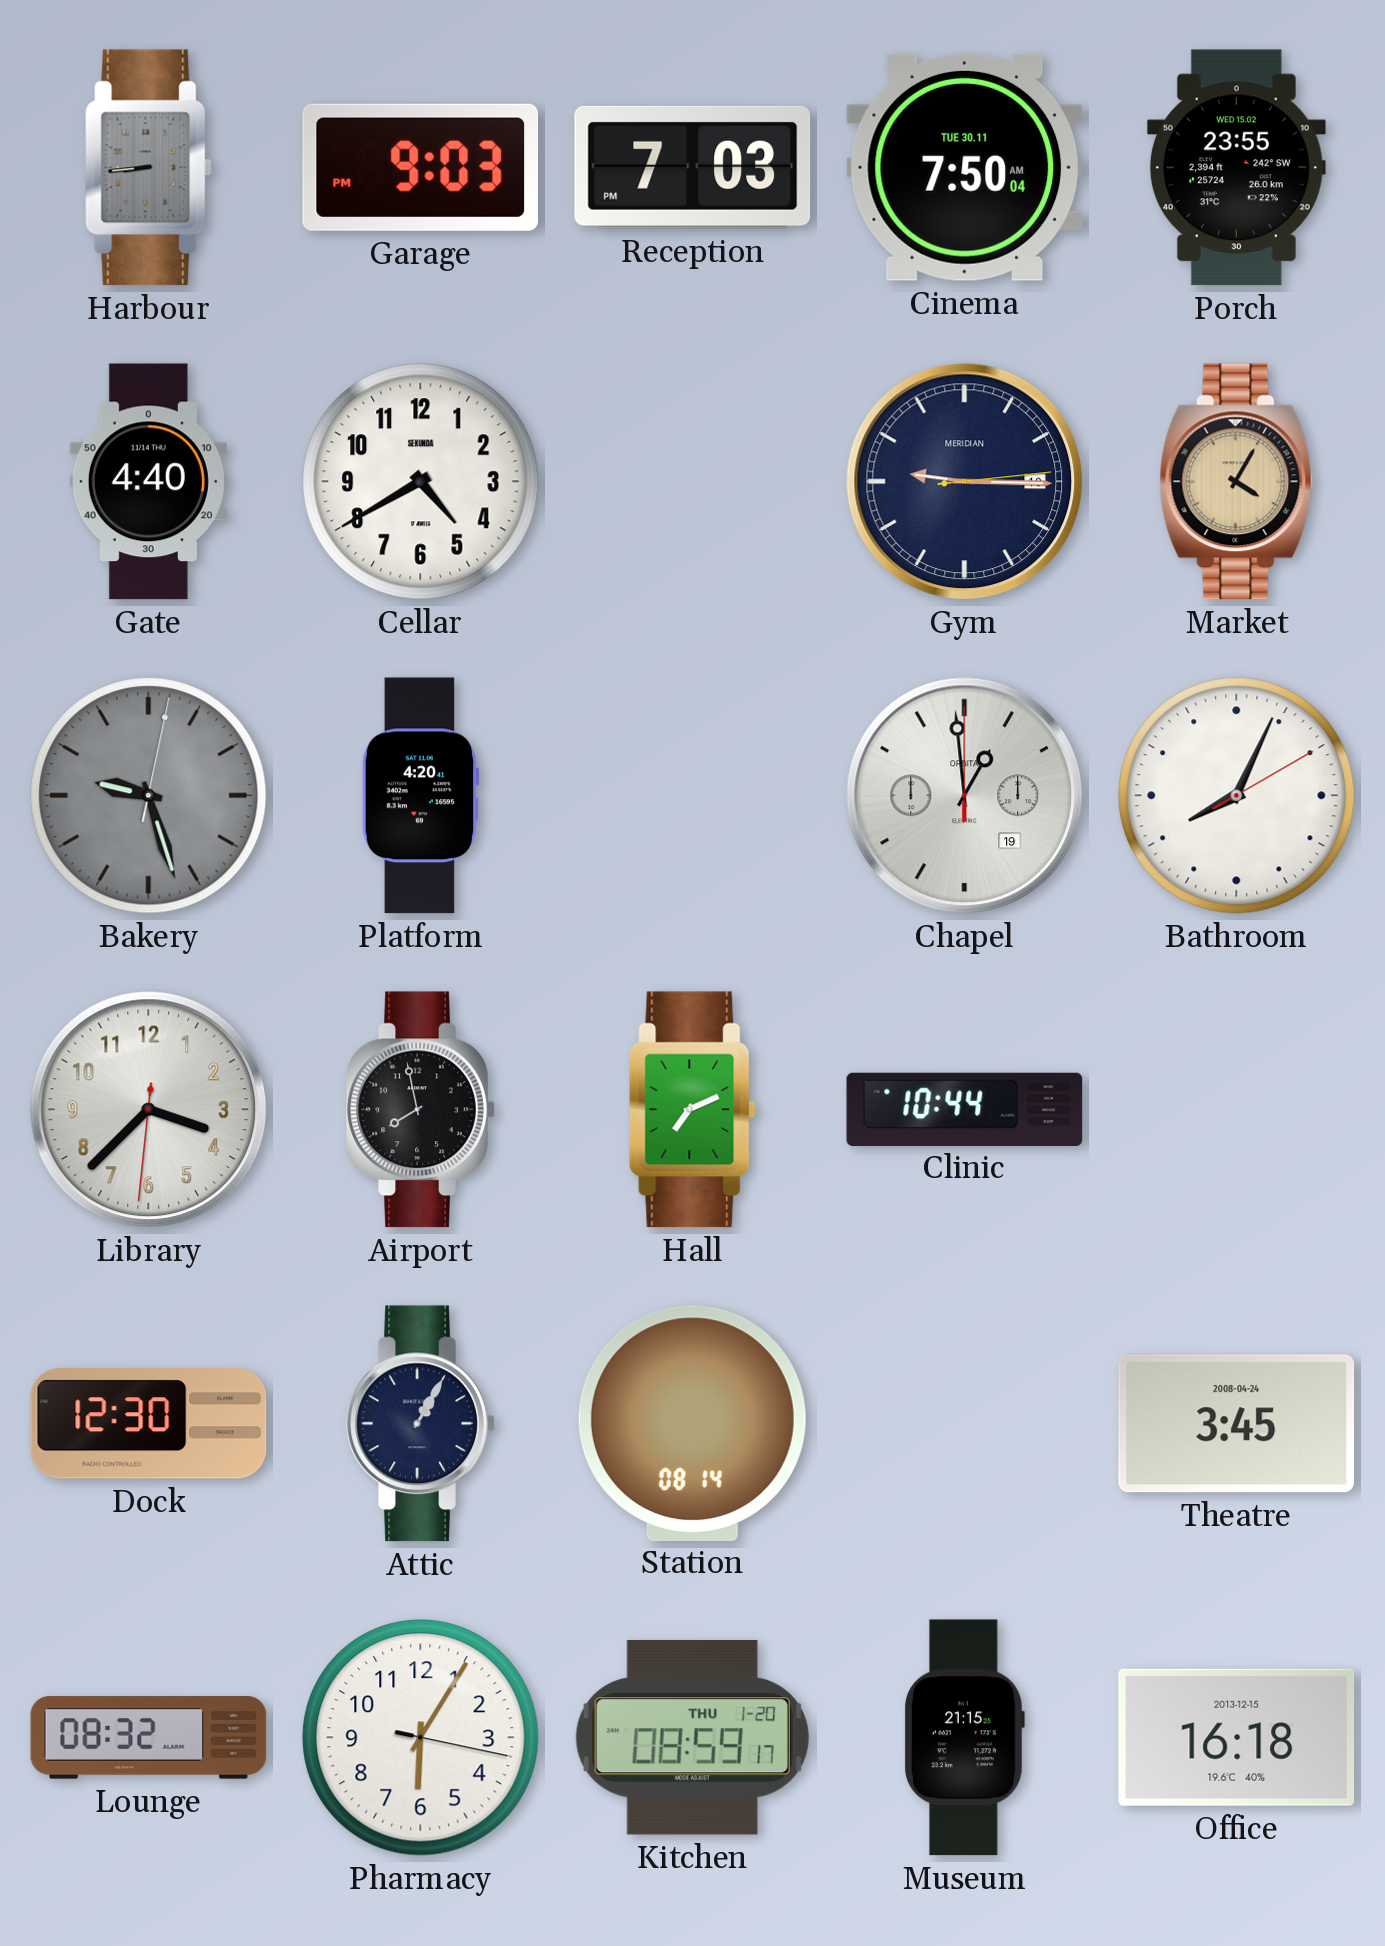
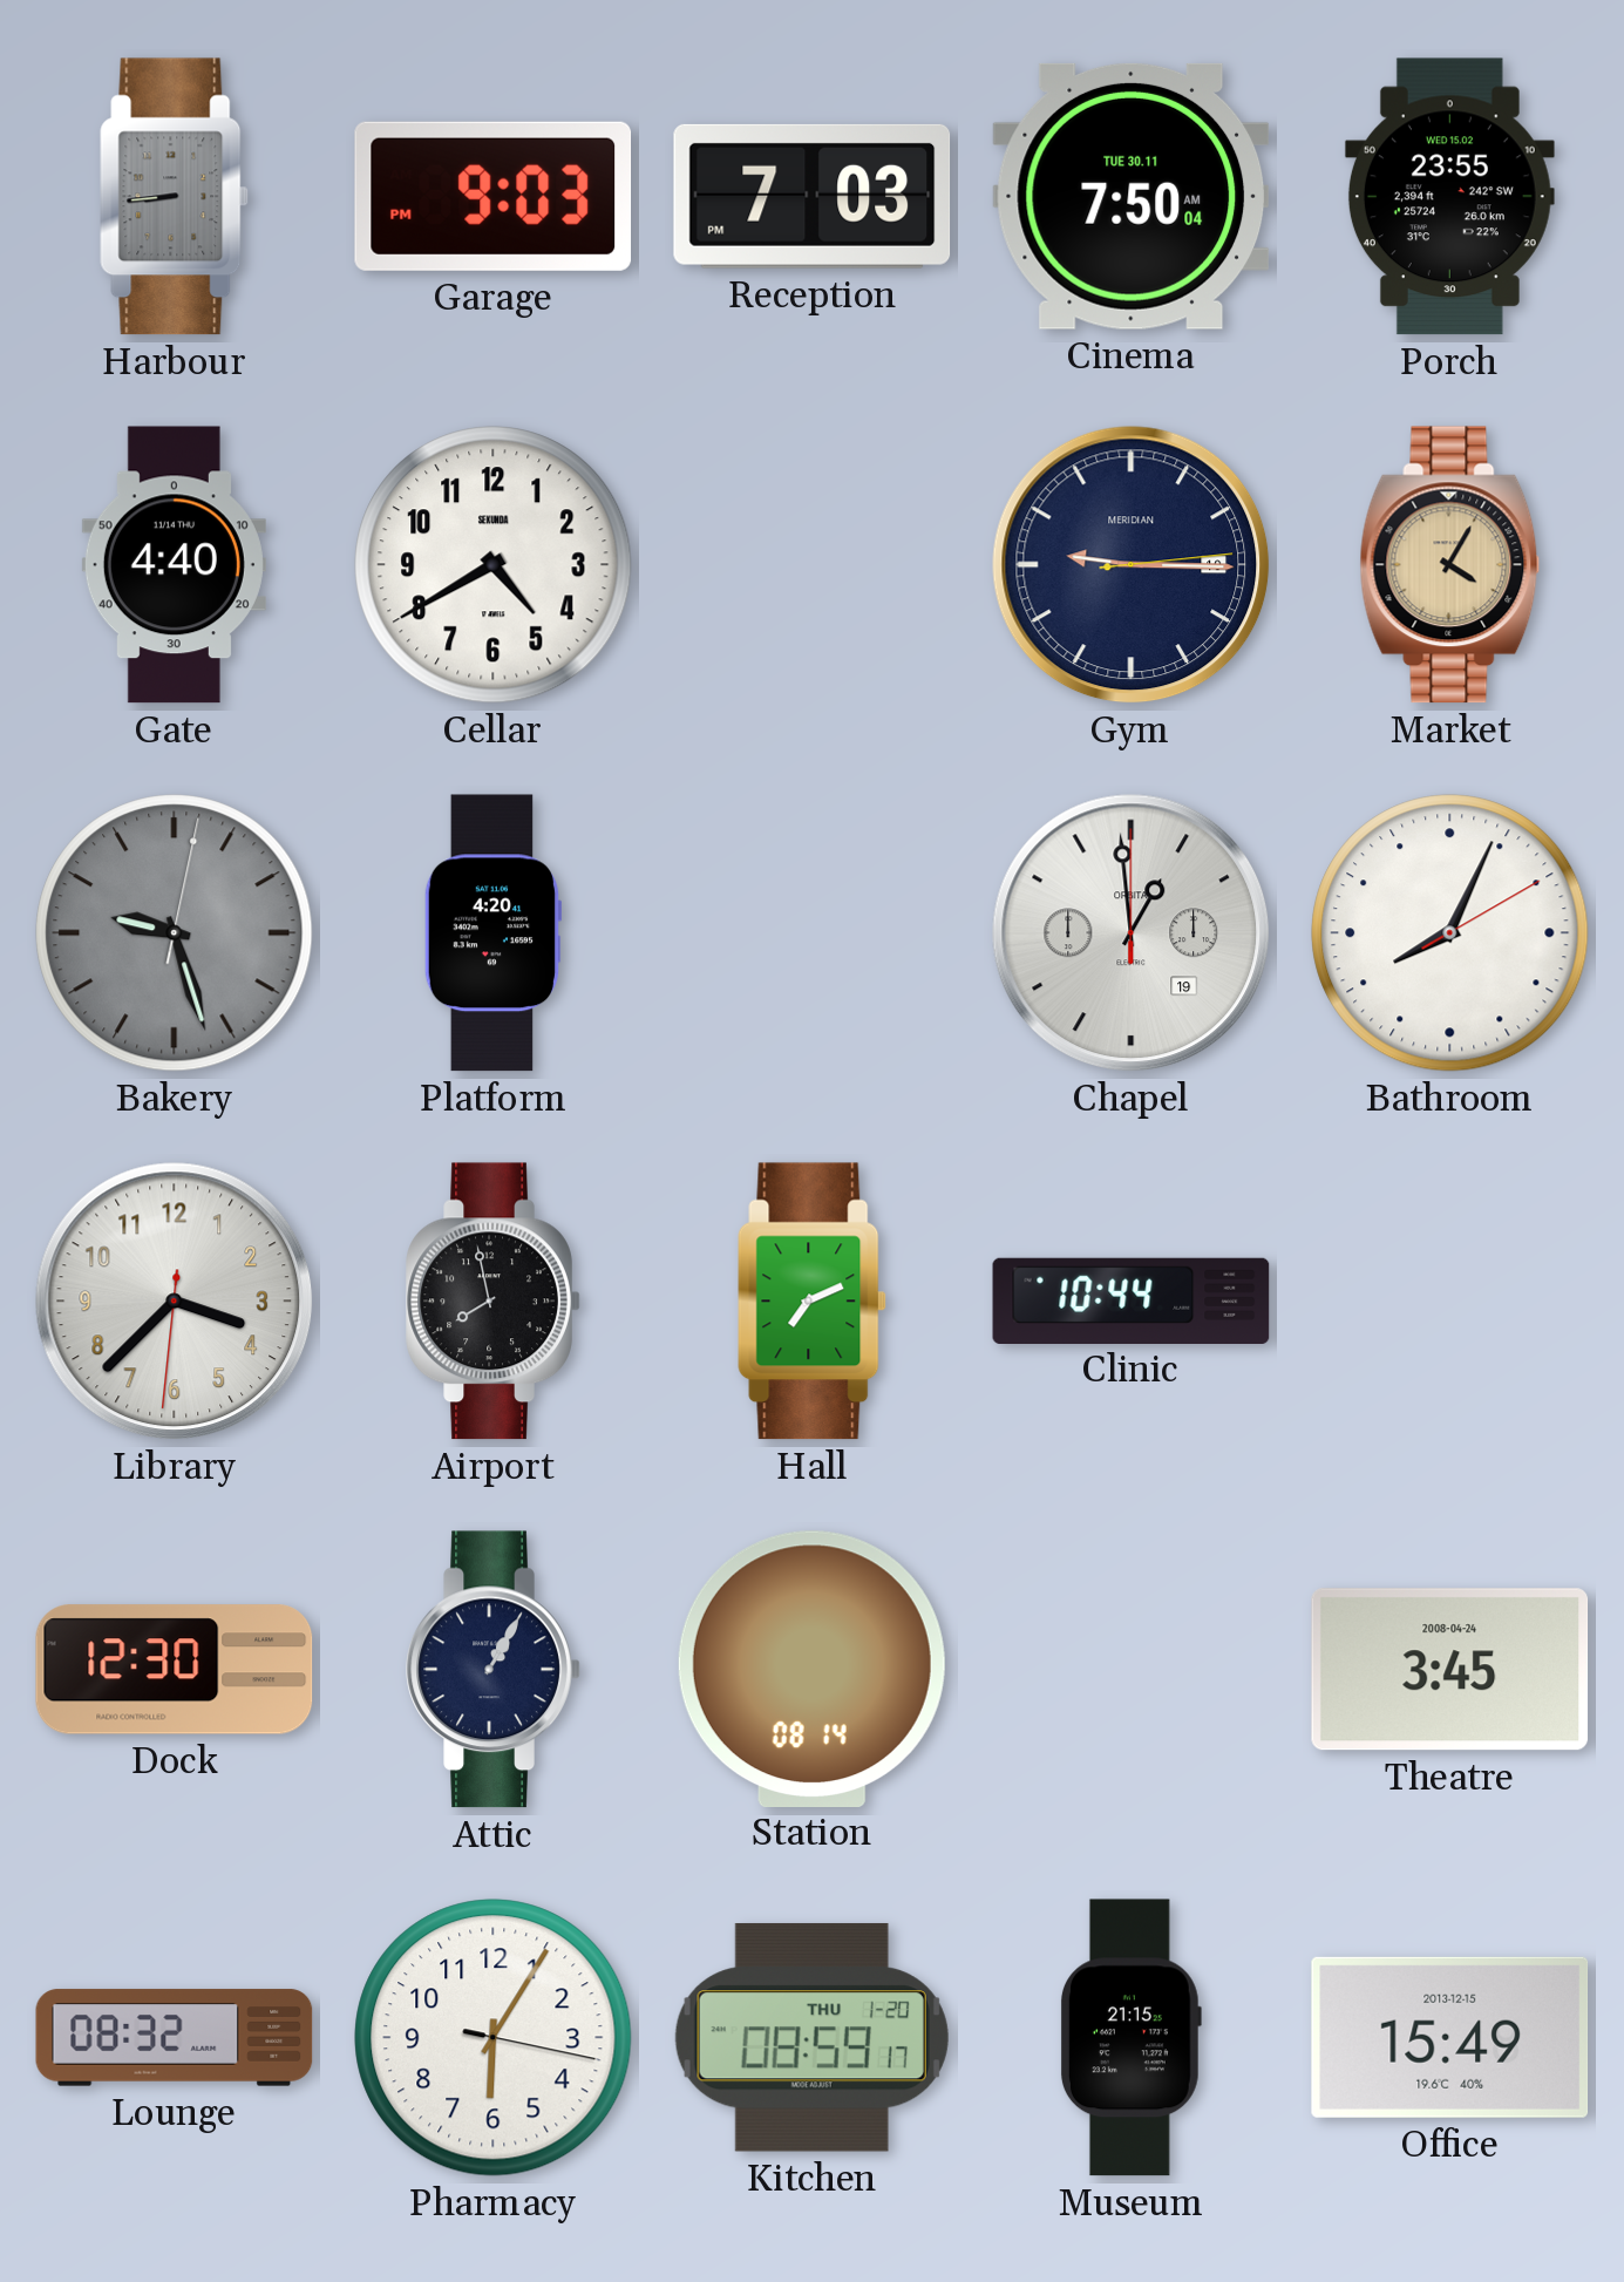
Office: 16:18 -> 15:49 (1450, 2037)
